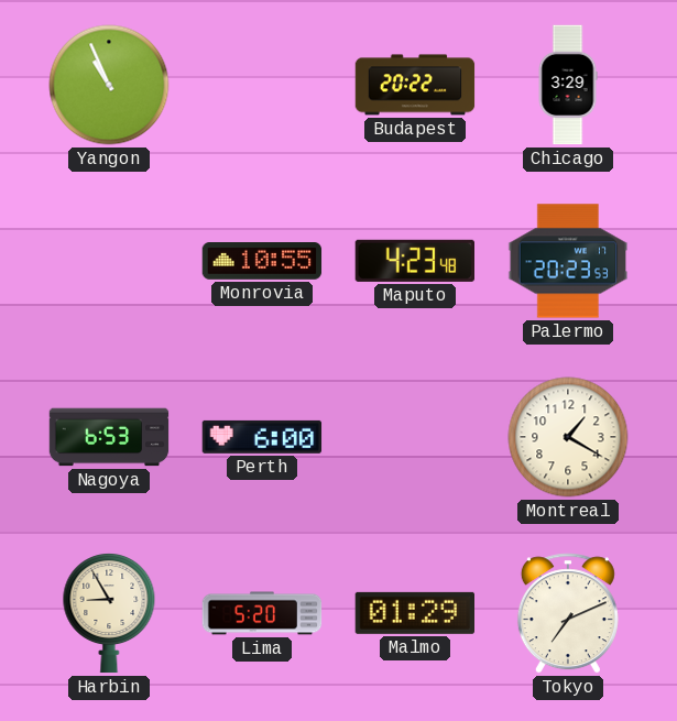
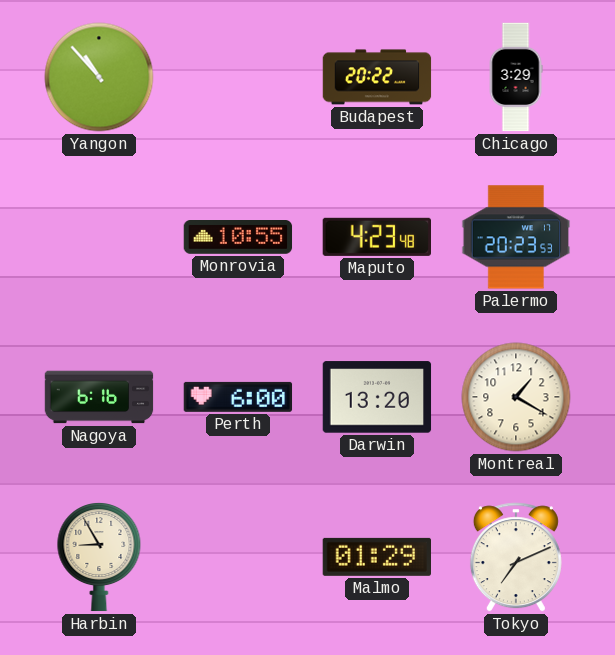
Yangon: 10:56 -> 10:53 (99, 77)
Nagoya: 6:53 -> 6:16 (99, 397)
Darwin: none -> 13:20 (377, 397)
Lima: 5:20 -> none (262, 613)
